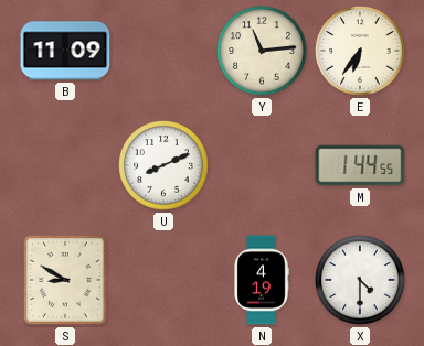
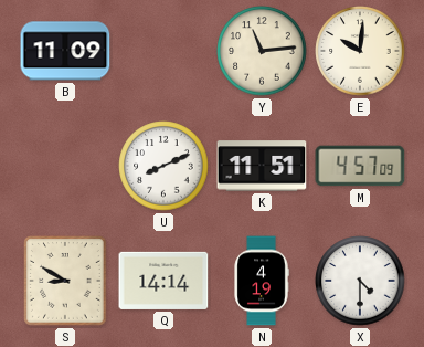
E: 6:36 -> 10:01 (360, 51)
K: none -> 11:51 (262, 166)
M: 1:44 -> 4:57 (360, 166)
Q: none -> 14:14 (163, 281)
